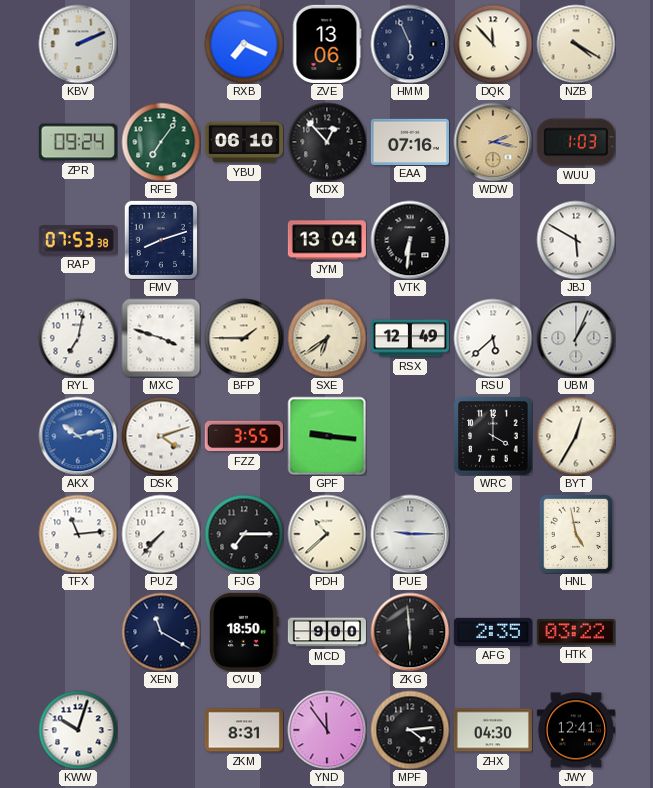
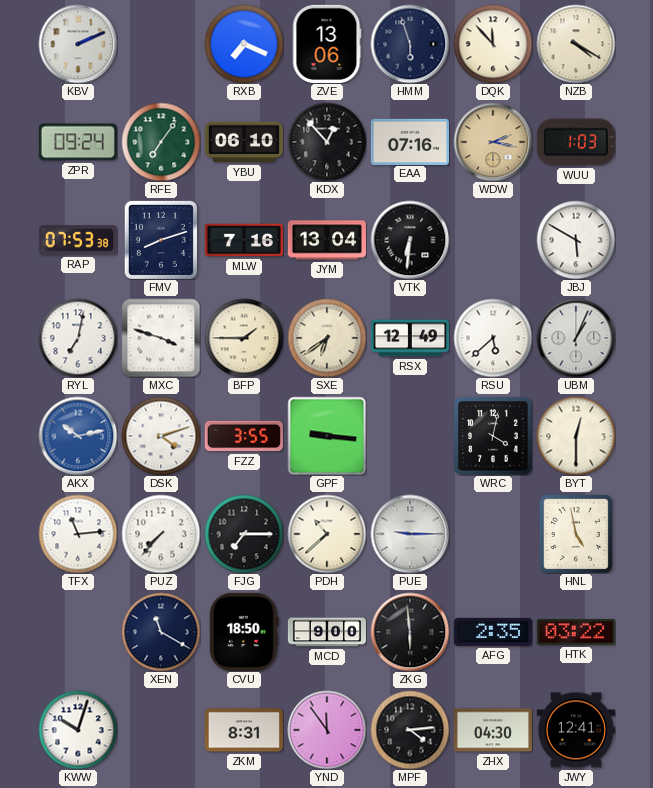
HMM: 5:56 -> 5:57 (410, 44)
MLW: none -> 7:16 (243, 240)
WRC: 4:00 -> 4:02 (493, 436)
BYT: 12:35 -> 12:30 (576, 436)
